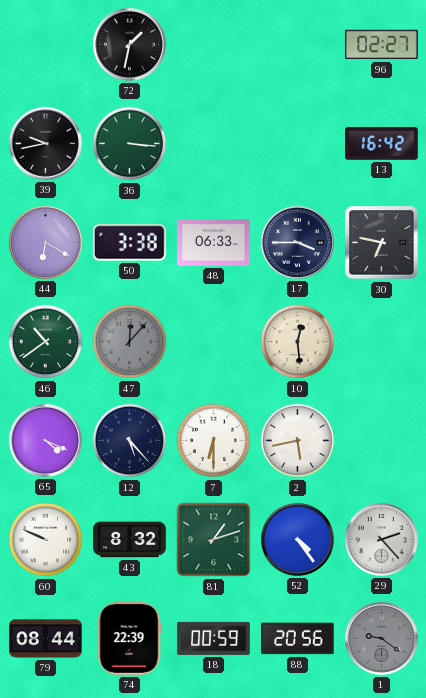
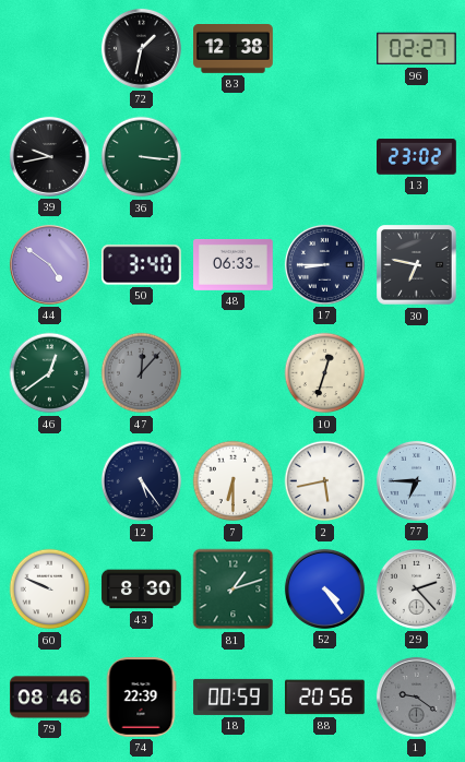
83: none -> 12:38 (234, 49)
13: 16:42 -> 23:02 (417, 157)
44: 6:20 -> 4:51 (49, 264)
50: 3:38 -> 3:40 (141, 265)
17: 3:45 -> 8:45 (324, 264)
46: 10:39 -> 12:39 (50, 373)
10: 12:29 -> 12:33 (325, 373)
65: 4:19 -> none (45, 440)
12: 5:23 -> 5:24 (142, 481)
77: none -> 6:45 (416, 480)
43: 8:32 -> 8:30 (142, 590)
79: 08:44 -> 08:46 (50, 698)
